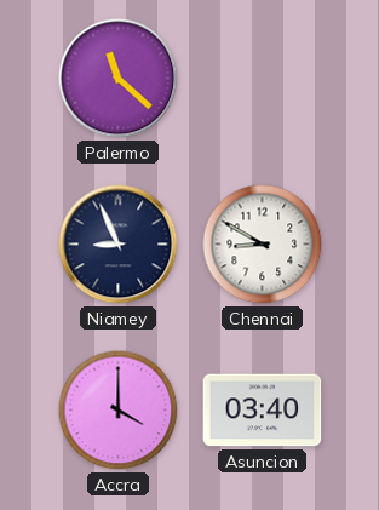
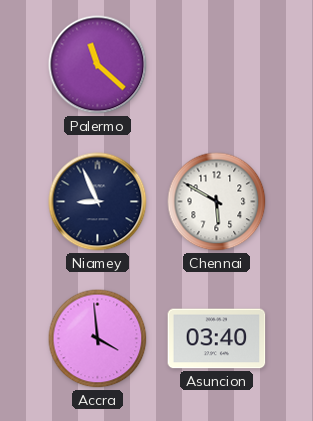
Chennai: 8:50 -> 5:50 (217, 202)
Accra: 4:00 -> 3:59 (98, 339)
